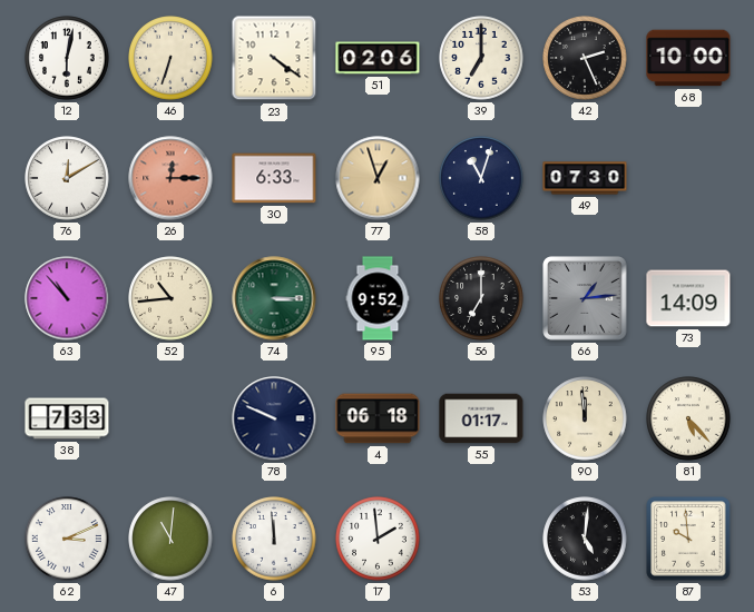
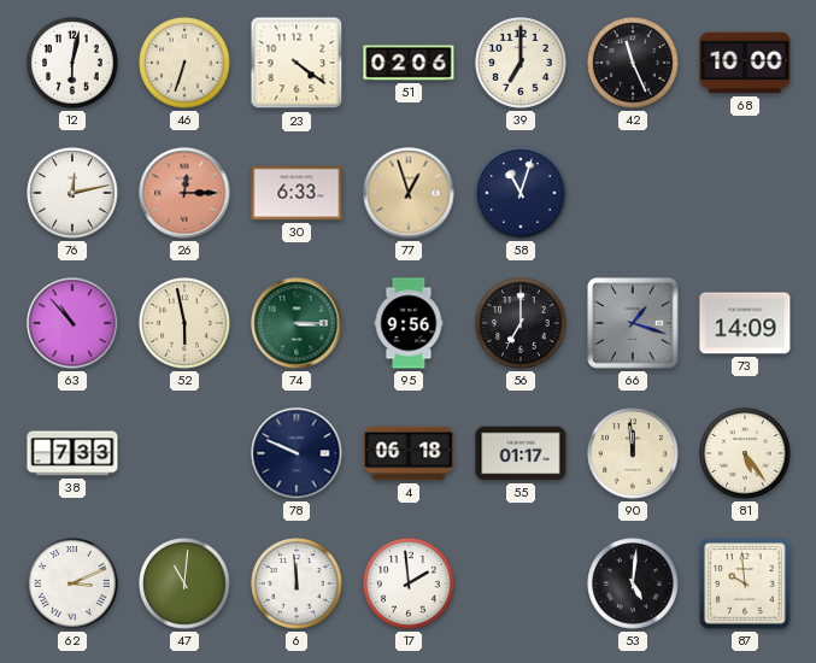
42: 2:26 -> 11:26 (633, 63)
76: 12:10 -> 12:13 (72, 193)
49: 07:30 -> none (585, 178)
52: 10:44 -> 5:58 (184, 323)
95: 9:52 -> 9:56 (409, 323)
66: 1:14 -> 1:18 (633, 323)
81: 5:23 -> 5:24 (745, 453)
